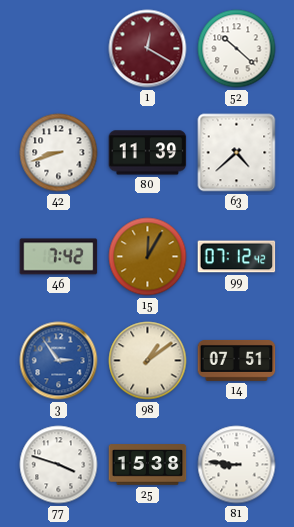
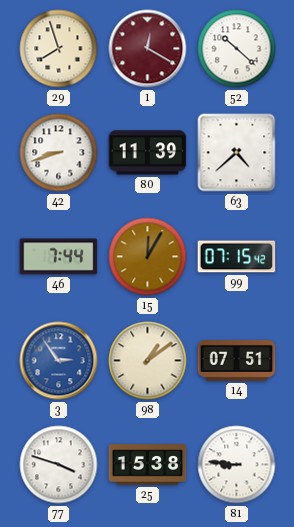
29: none -> 7:57 (59, 49)
46: 7:42 -> 7:44 (59, 257)
99: 07:12 -> 07:15 (237, 257)
